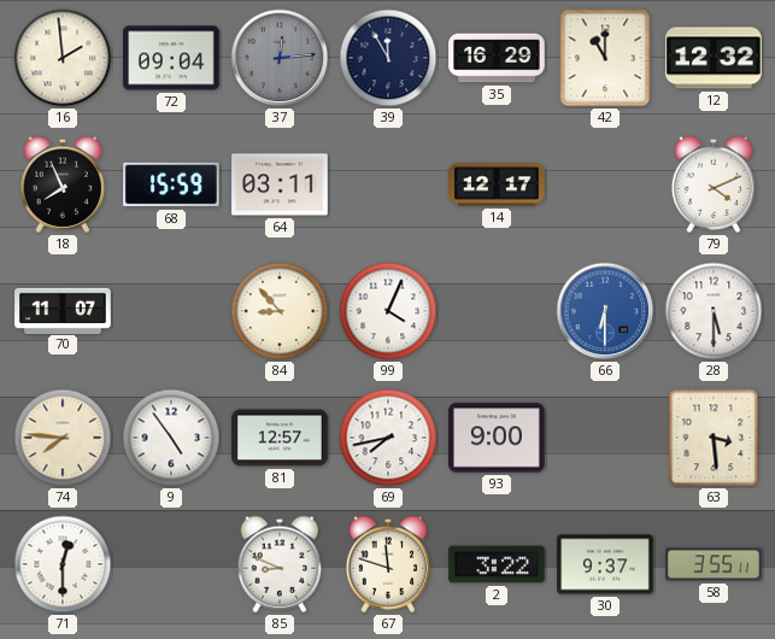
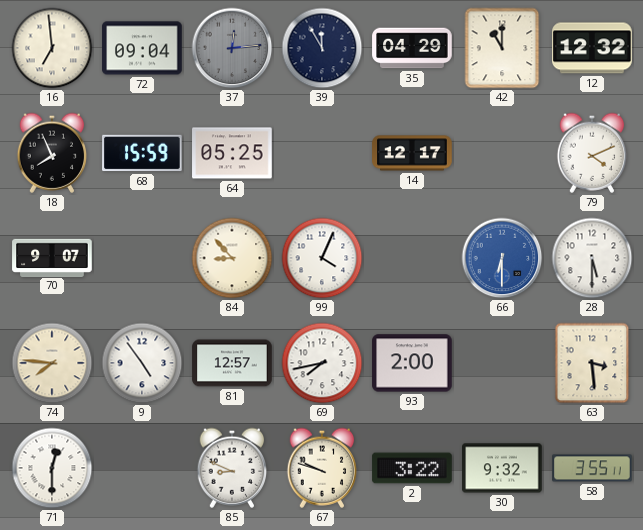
16: 1:59 -> 6:59 (52, 48)
35: 16:29 -> 04:29 (412, 48)
64: 03:11 -> 05:25 (232, 153)
70: 11:07 -> 9:07 (52, 257)
93: 9:00 -> 2:00 (412, 363)
67: 11:48 -> 9:48 (322, 468)
30: 9:37 -> 9:32 (502, 468)
